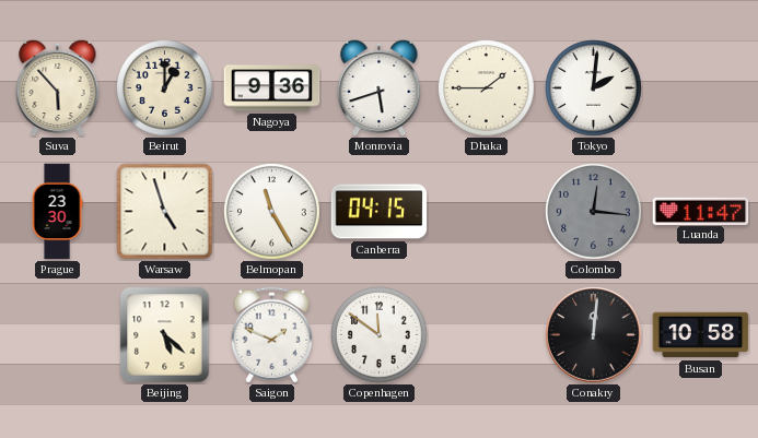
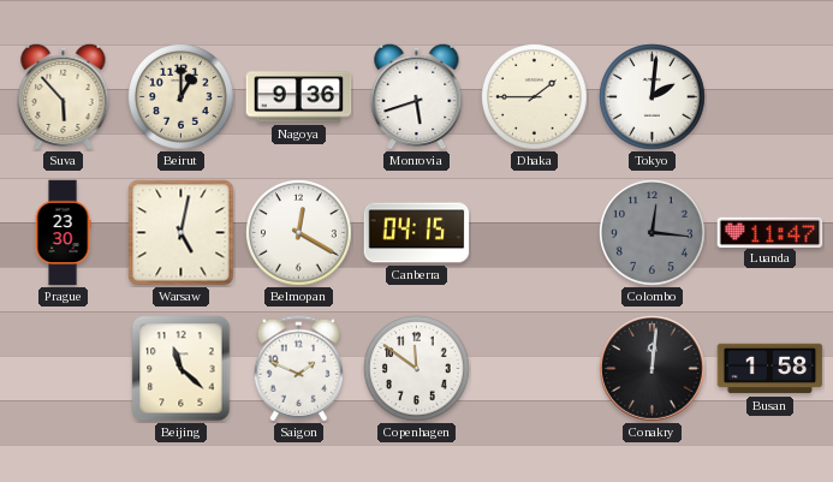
Warsaw: 4:57 -> 5:02 (182, 233)
Belmopan: 11:25 -> 12:20 (299, 233)
Beijing: 5:22 -> 11:22 (182, 369)
Busan: 10:58 -> 1:58 (770, 369)
